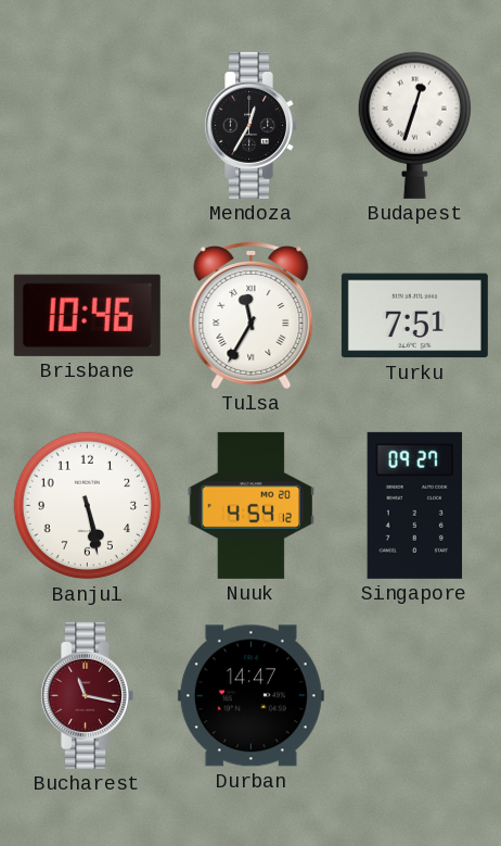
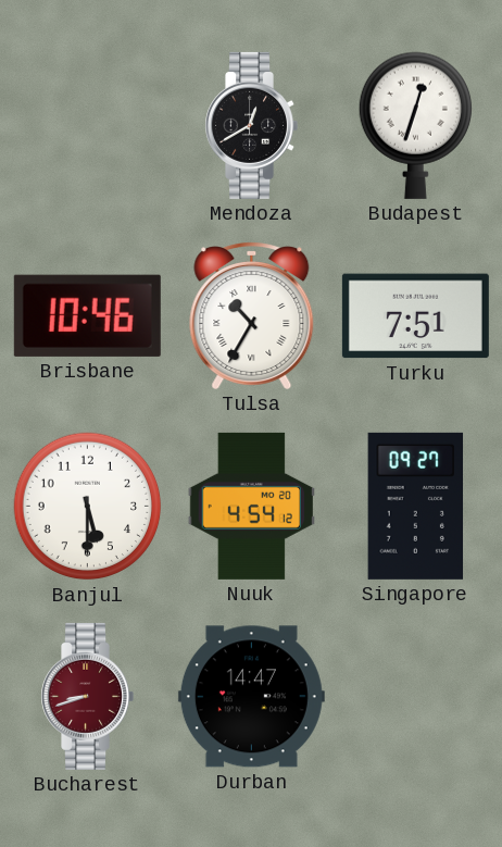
Mendoza: 12:35 -> 12:40 (251, 125)
Tulsa: 11:35 -> 10:35 (252, 315)
Banjul: 5:28 -> 5:30 (88, 507)
Bucharest: 11:17 -> 8:42 (87, 696)
